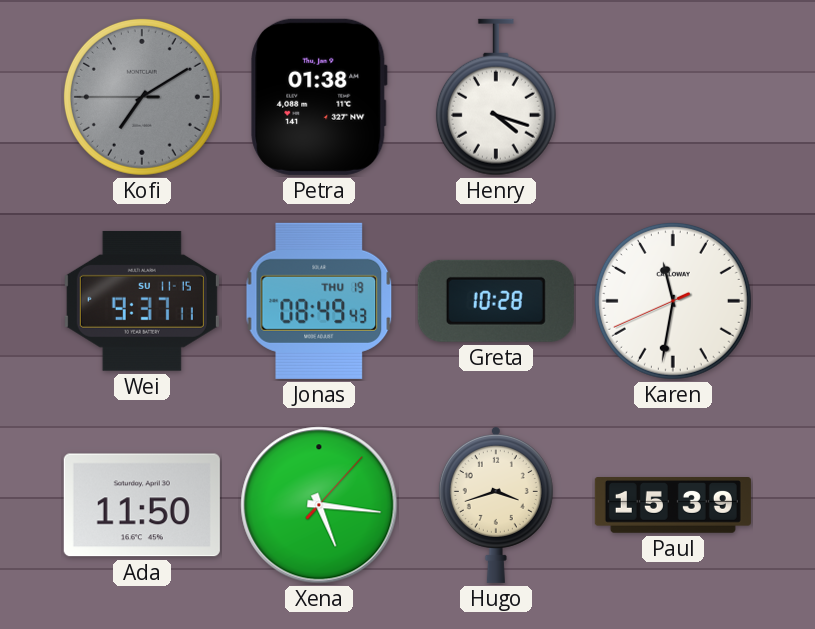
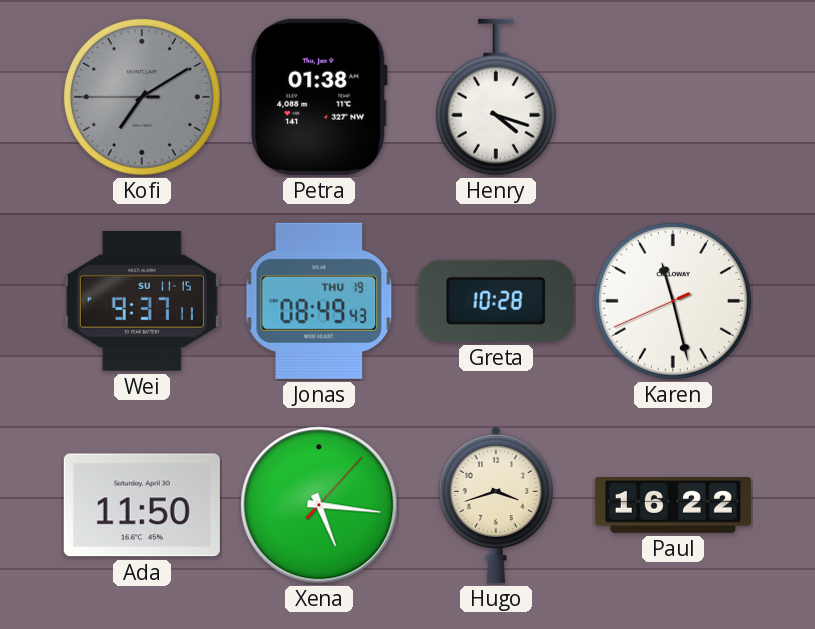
Karen: 11:31 -> 11:27 (673, 301)
Paul: 15:39 -> 16:22 (673, 506)
